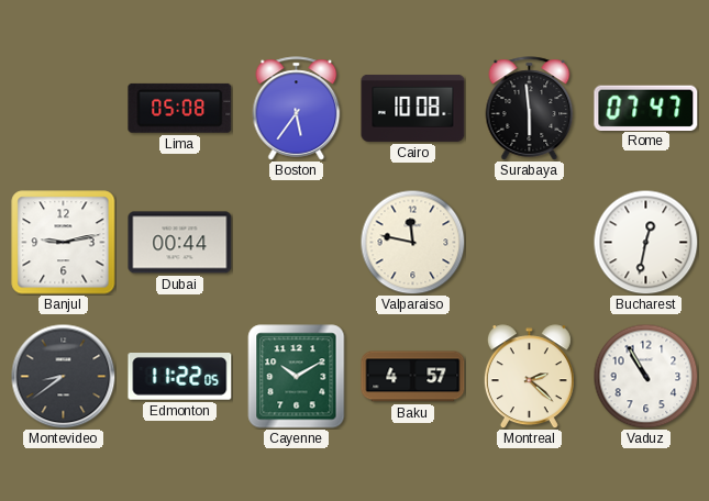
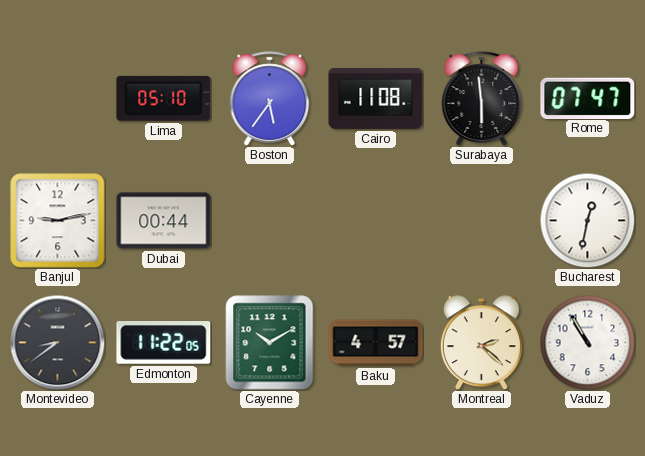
Lima: 05:08 -> 05:10 (164, 98)
Cairo: 10:08 -> 11:08 (376, 98)
Valparaiso: 11:47 -> none (412, 242)
